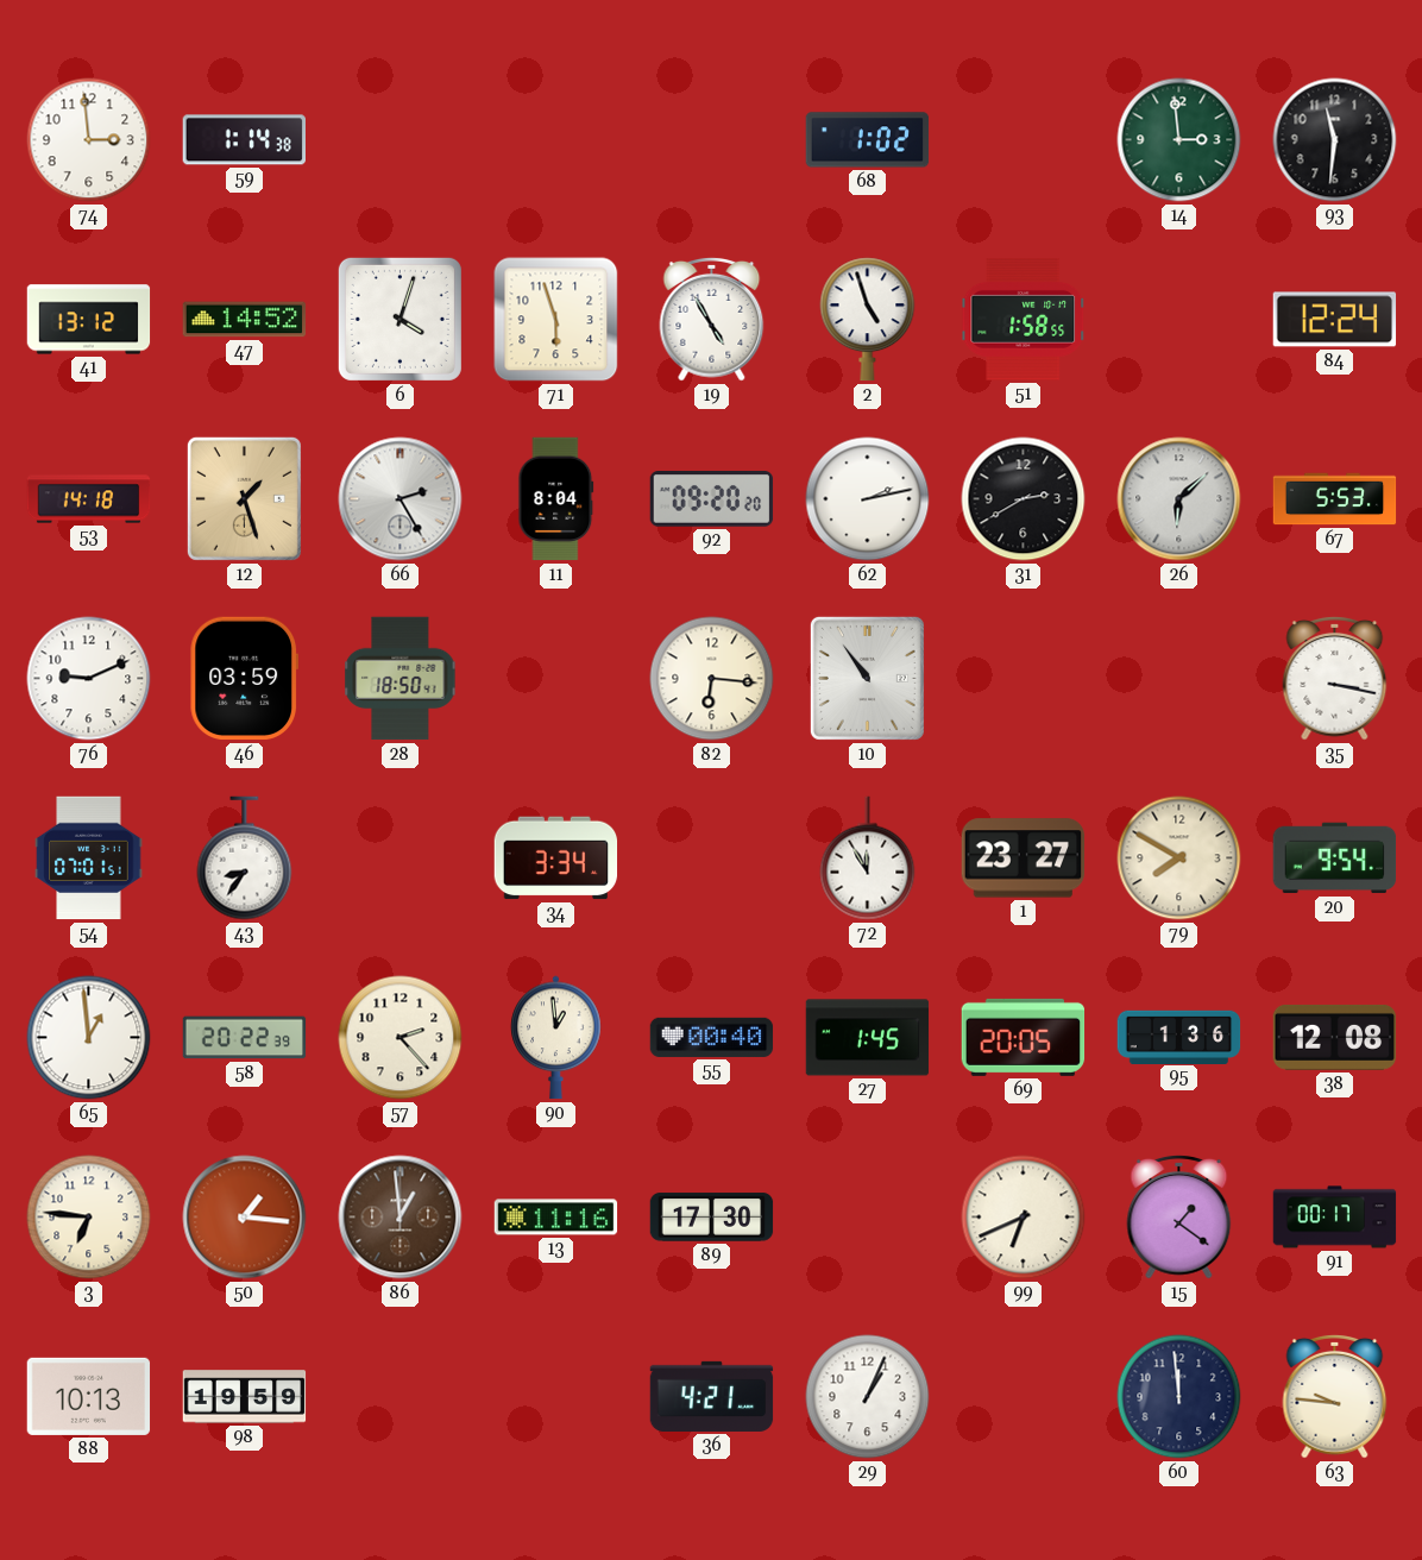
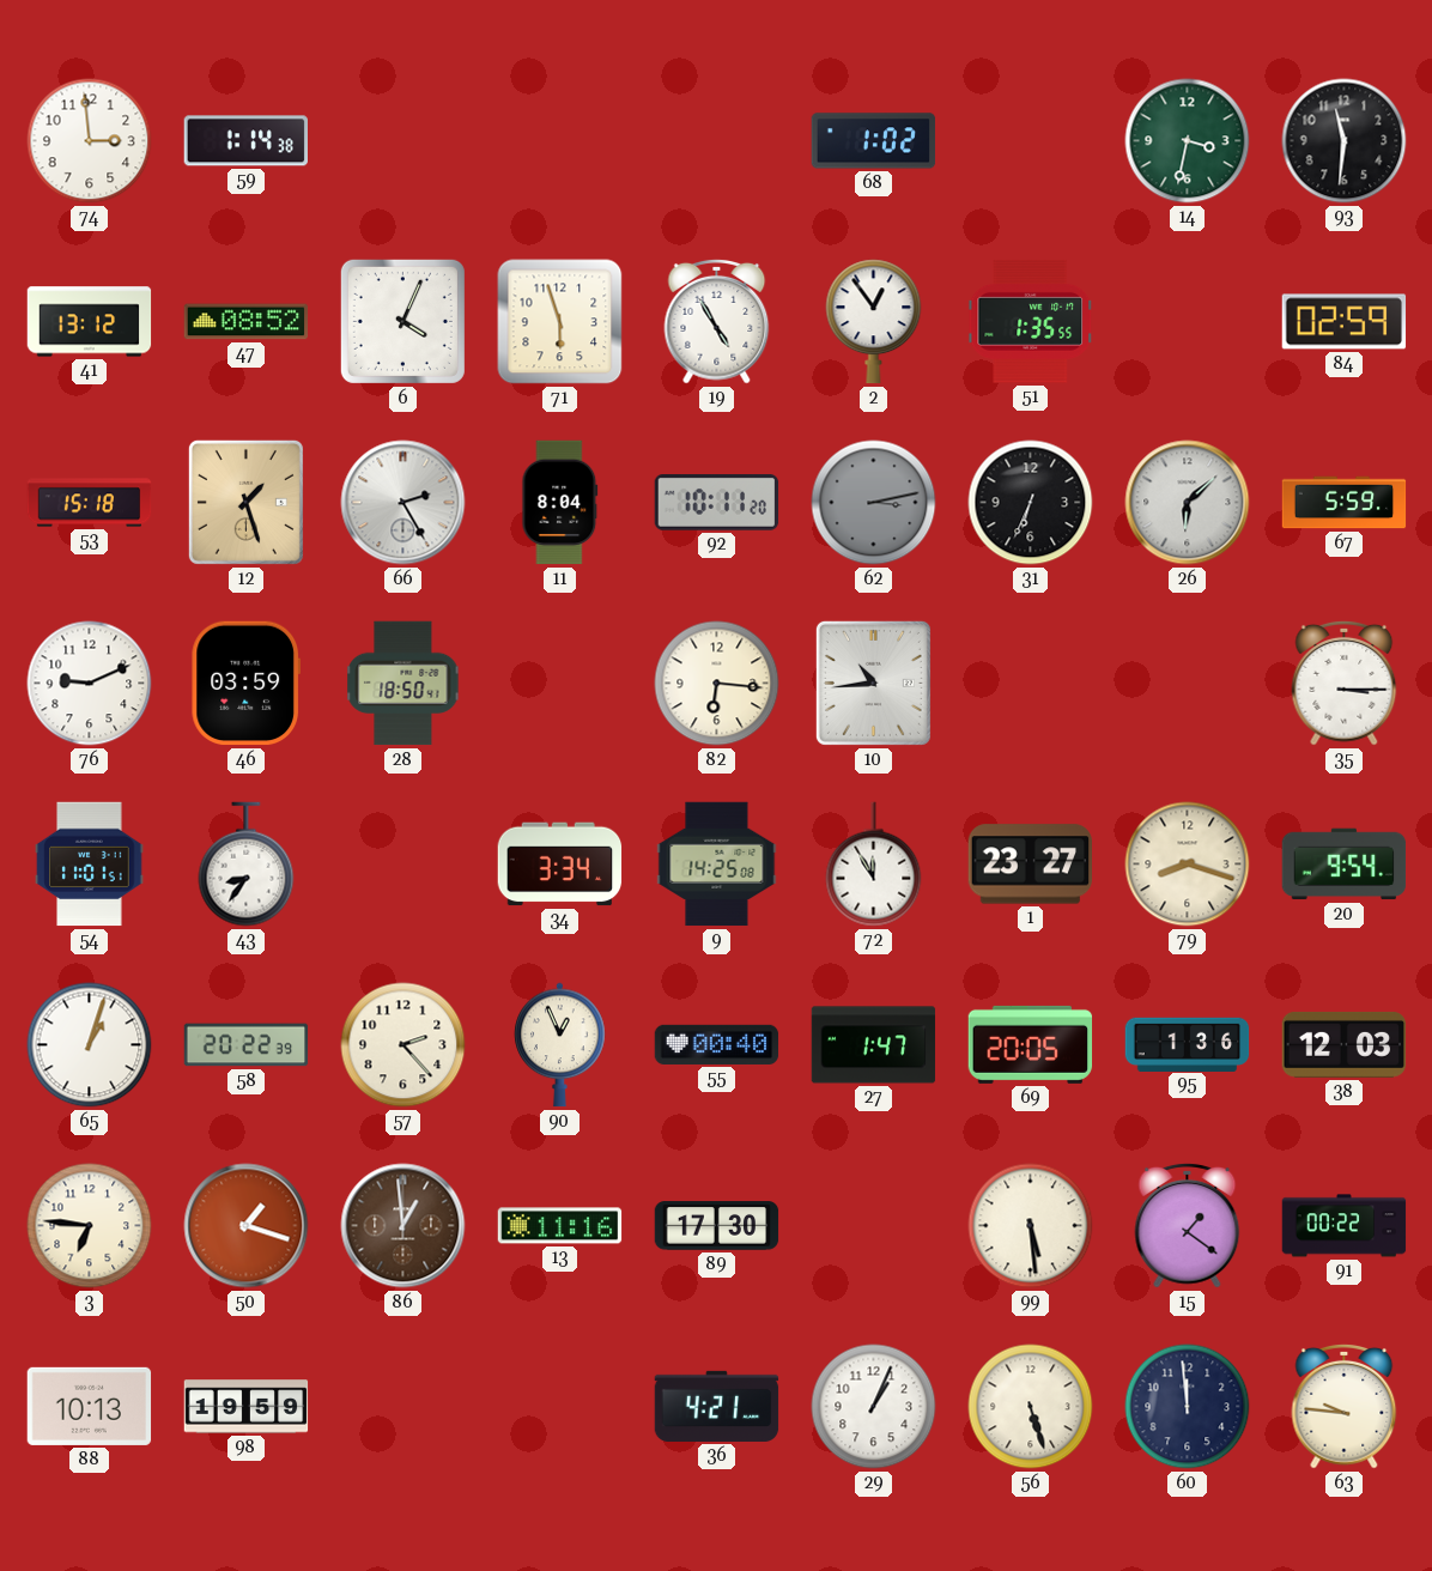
14: 2:59 -> 3:32 (1188, 141)
47: 14:52 -> 08:52 (247, 322)
6: 4:03 -> 4:04 (402, 321)
2: 4:57 -> 12:54 (874, 322)
51: 1:58 -> 1:35 (1031, 321)
84: 12:24 -> 02:59 (1345, 322)
53: 14:18 -> 15:18 (90, 503)
92: 09:20 -> 10:11 (717, 503)
62: 2:13 -> 3:13 (874, 503)
62 dial: white -> grey (874, 503)
31: 2:40 -> 6:34 (1031, 503)
67: 5:53 -> 5:59 (1345, 503)
10: 10:54 -> 10:44 (873, 683)
35: 3:17 -> 3:15 (1345, 683)
54: 07:01 -> 11:01 (90, 865)
9: none -> 14:25 (717, 865)
79: 7:50 -> 8:18 (1188, 865)
65: 12:59 -> 1:03 (90, 1045)
90: 12:59 -> 12:56 (560, 1045)
27: 1:45 -> 1:47 (874, 1045)
38: 12:08 -> 12:03 (1345, 1044)
50: 1:16 -> 1:18 (247, 1226)
99: 6:41 -> 5:29 (1031, 1226)
91: 00:17 -> 00:22 (1345, 1226)
56: none -> 5:27 (1031, 1407)
